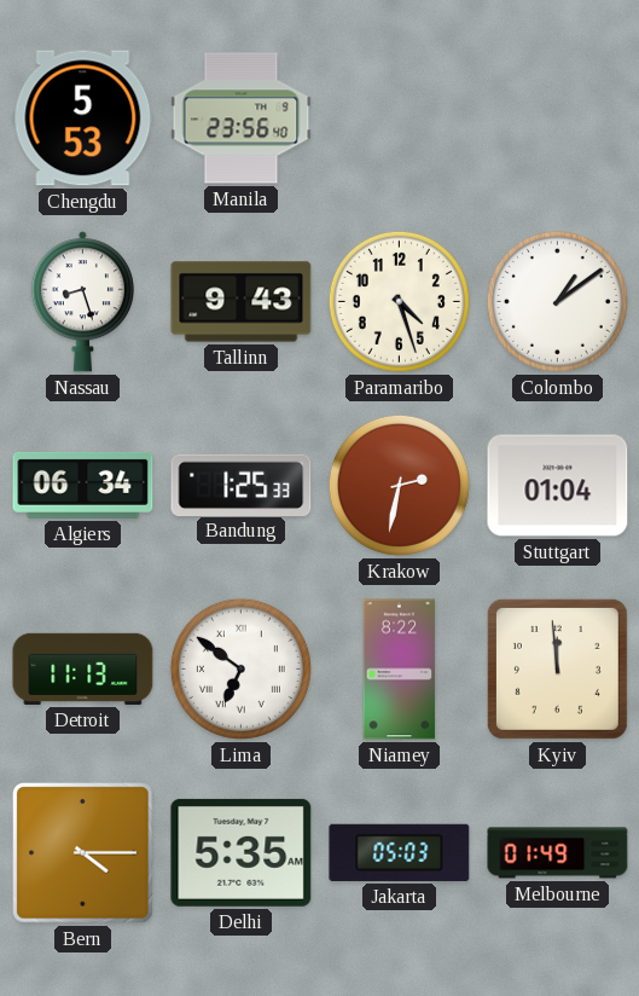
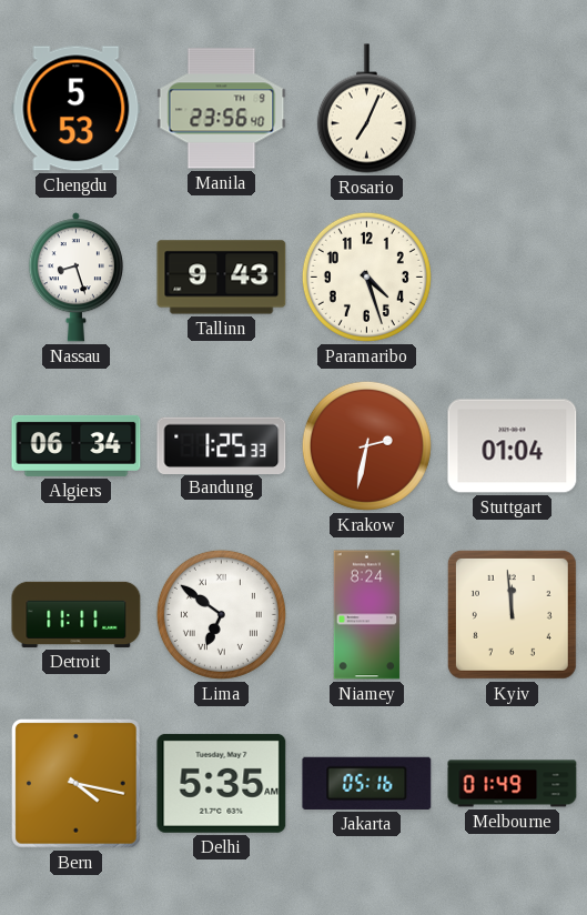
Rosario: none -> 7:04 (366, 109)
Colombo: 1:09 -> none (557, 301)
Detroit: 11:13 -> 11:11 (77, 614)
Niamey: 8:22 -> 8:24 (367, 615)
Bern: 4:15 -> 4:17 (77, 784)
Jakarta: 05:03 -> 05:16 (367, 783)
